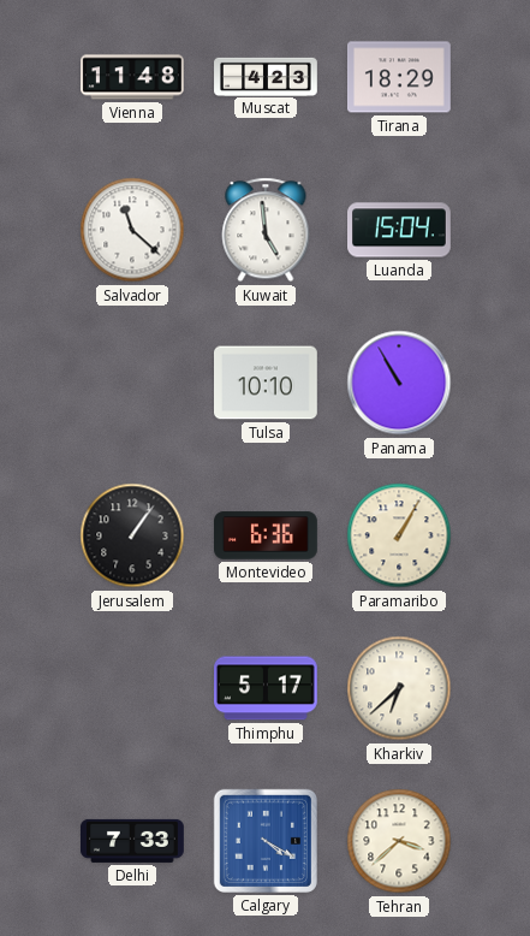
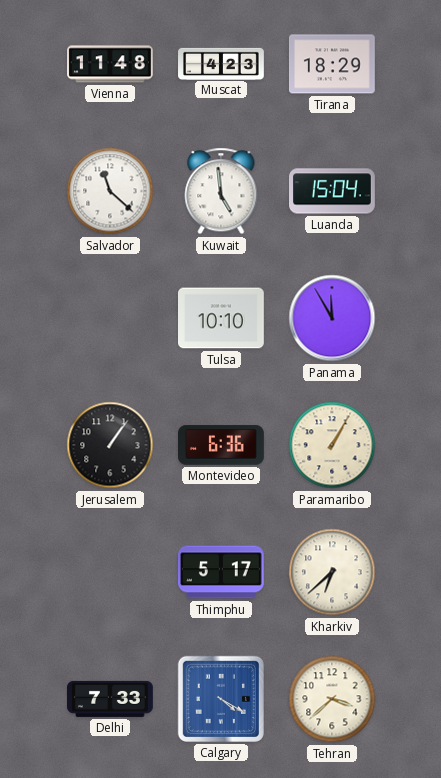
Panama: 10:55 -> 11:55 (332, 318)
